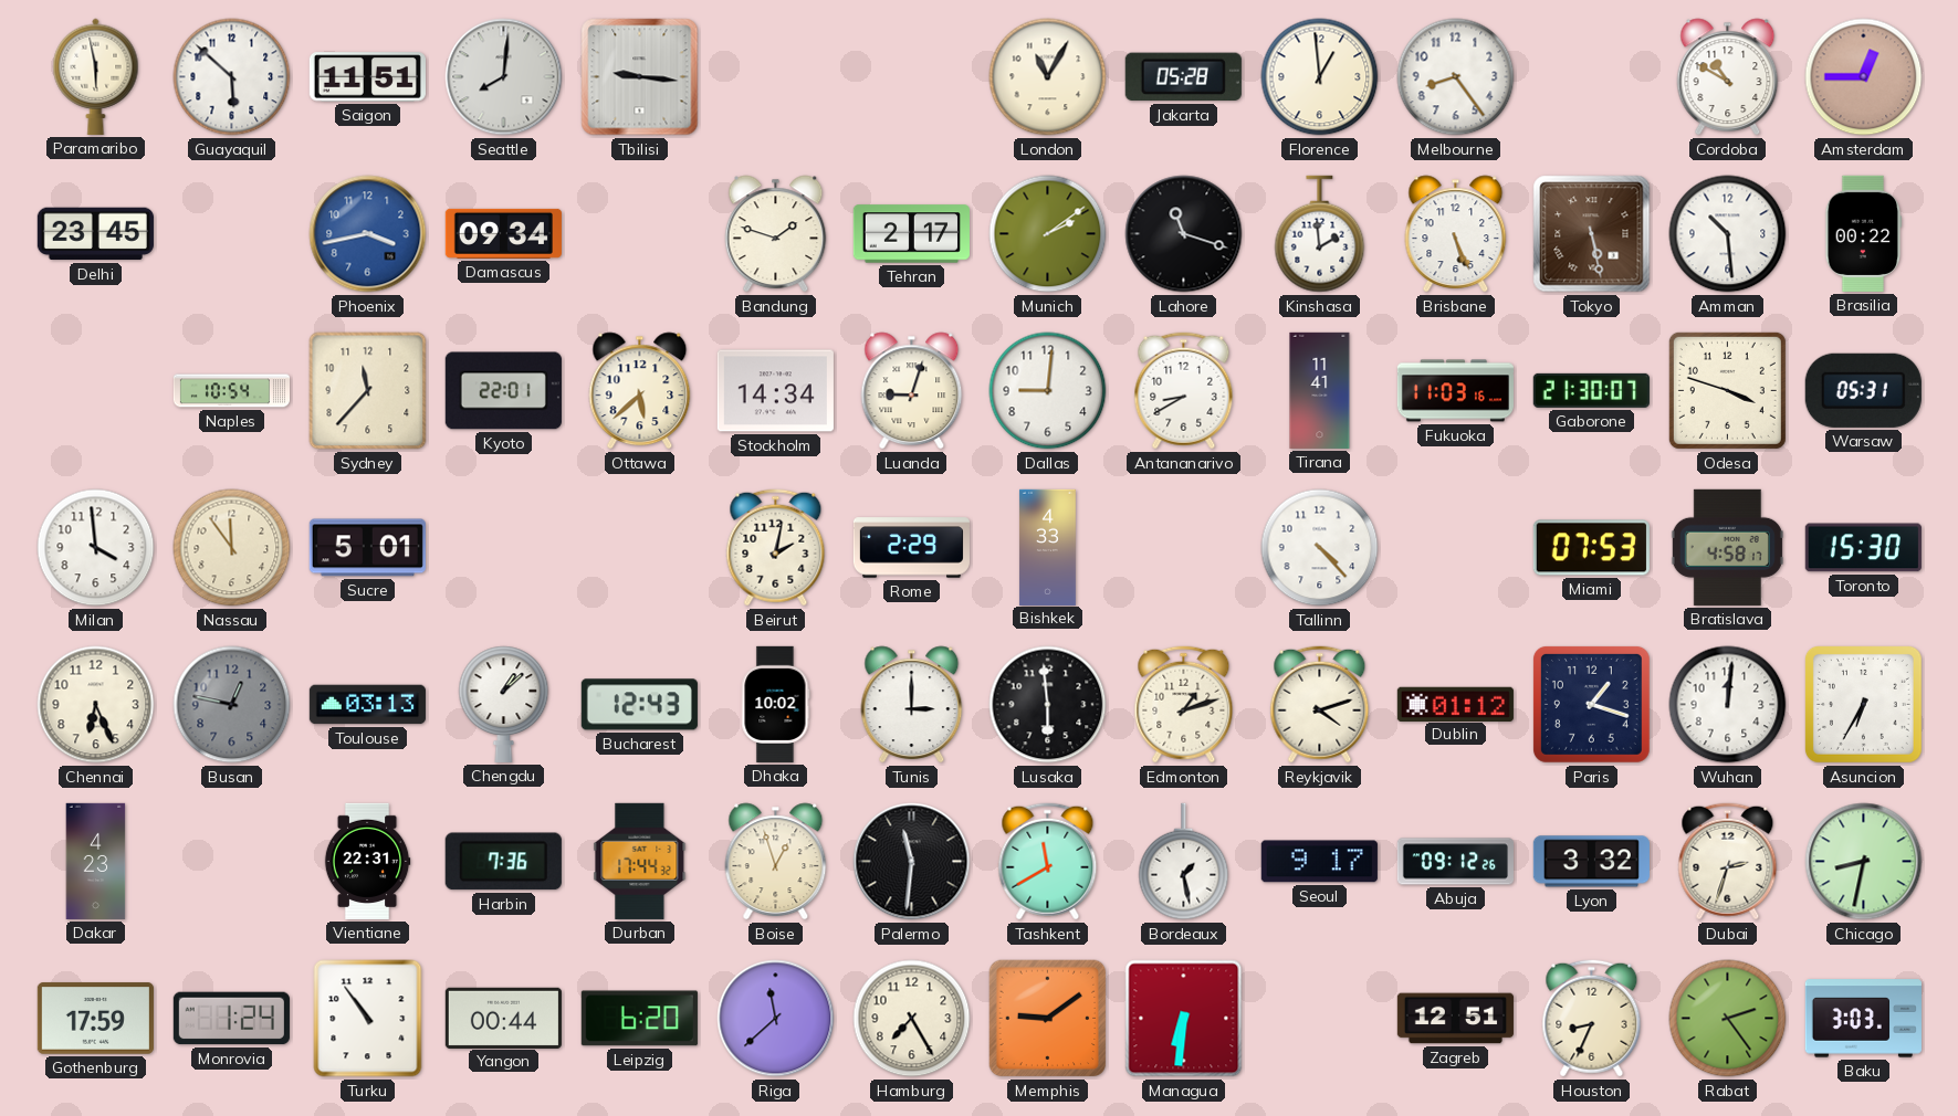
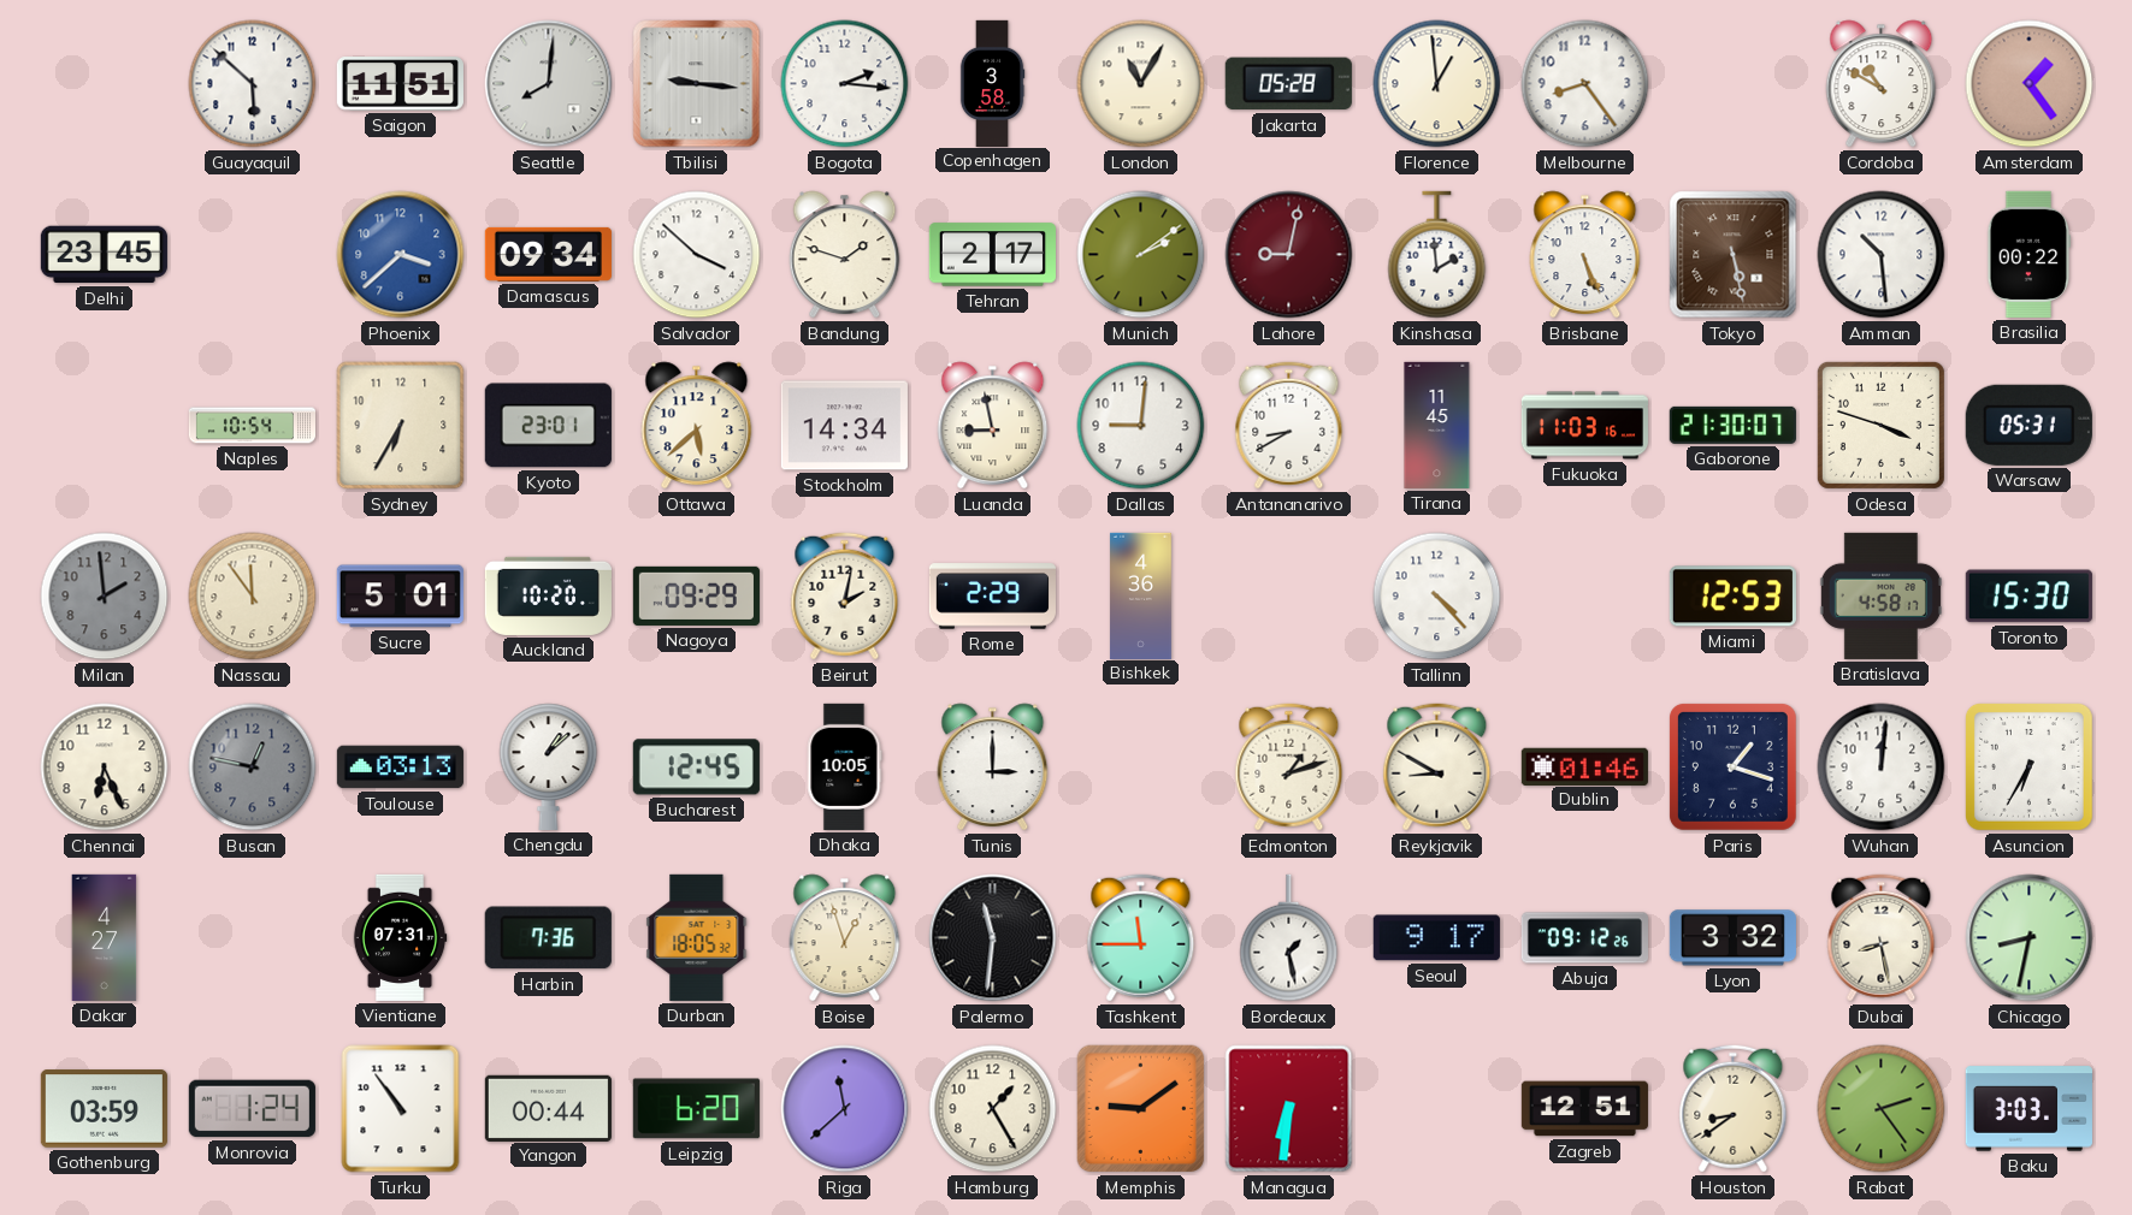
Paramaribo: 5:58 -> none (96, 76)
Bogota: none -> 2:16 (845, 84)
Copenhagen: none -> 3:58 (992, 83)
Amsterdam: 12:45 -> 1:24 (2030, 84)
Phoenix: 3:43 -> 3:38 (401, 255)
Salvador: none -> 3:52 (697, 255)
Lahore: 11:18 -> 9:02 (1289, 255)
Lahore dial: black -> burgundy (1289, 255)
Sydney: 11:37 -> 6:35 (401, 426)
Kyoto: 22:01 -> 23:01 (548, 426)
Luanda: 9:03 -> 8:58 (993, 426)
Tirana: 11:41 -> 11:45 (1437, 425)
Milan: 3:59 -> 1:59 (105, 597)
Milan dial: white -> grey (105, 597)
Auckland: none -> 10:20 (548, 595)
Nagoya: none -> 09:29 (696, 595)
Bishkek: 4:33 -> 4:36 (1140, 595)
Miami: 07:53 -> 12:53 (1732, 597)
Bucharest: 12:43 -> 12:45 (696, 767)
Dhaka: 10:02 -> 10:05 (844, 766)
Lusaka: 5:59 -> none (1048, 705)
Reykjavik: 4:12 -> 8:50 (1437, 767)
Dublin: 01:12 -> 01:46 (1584, 766)
Dakar: 4:23 -> 4:27 (105, 937)
Vientiane: 22:31 -> 07:31 (400, 937)
Durban: 17:44 -> 18:05 (697, 937)
Tashkent: 11:40 -> 11:45 (1141, 938)
Dubai: 2:33 -> 8:28 (1882, 938)
Gothenburg: 17:59 -> 03:59 (104, 1109)
Hamburg: 7:25 -> 1:25 (993, 1109)
Houston: 8:34 -> 8:39 (1734, 1109)
